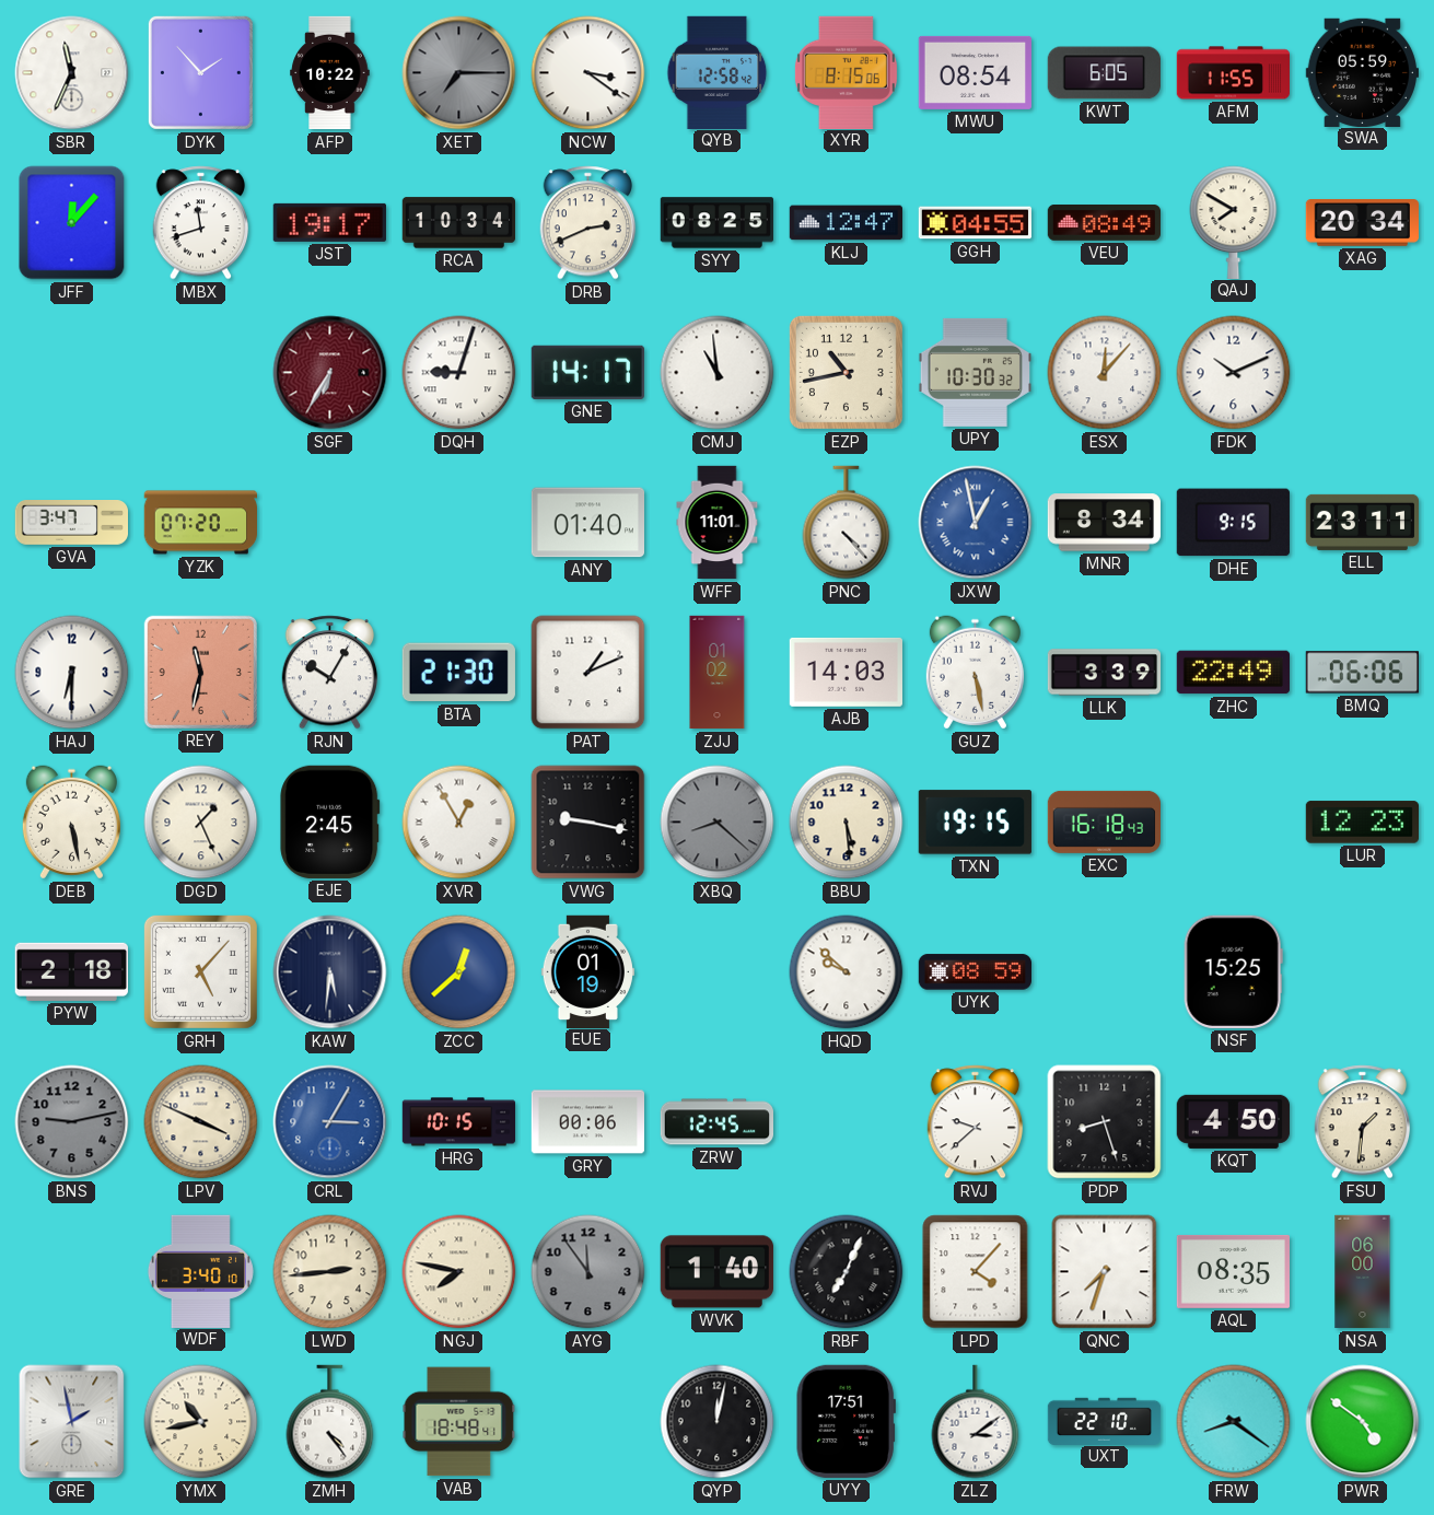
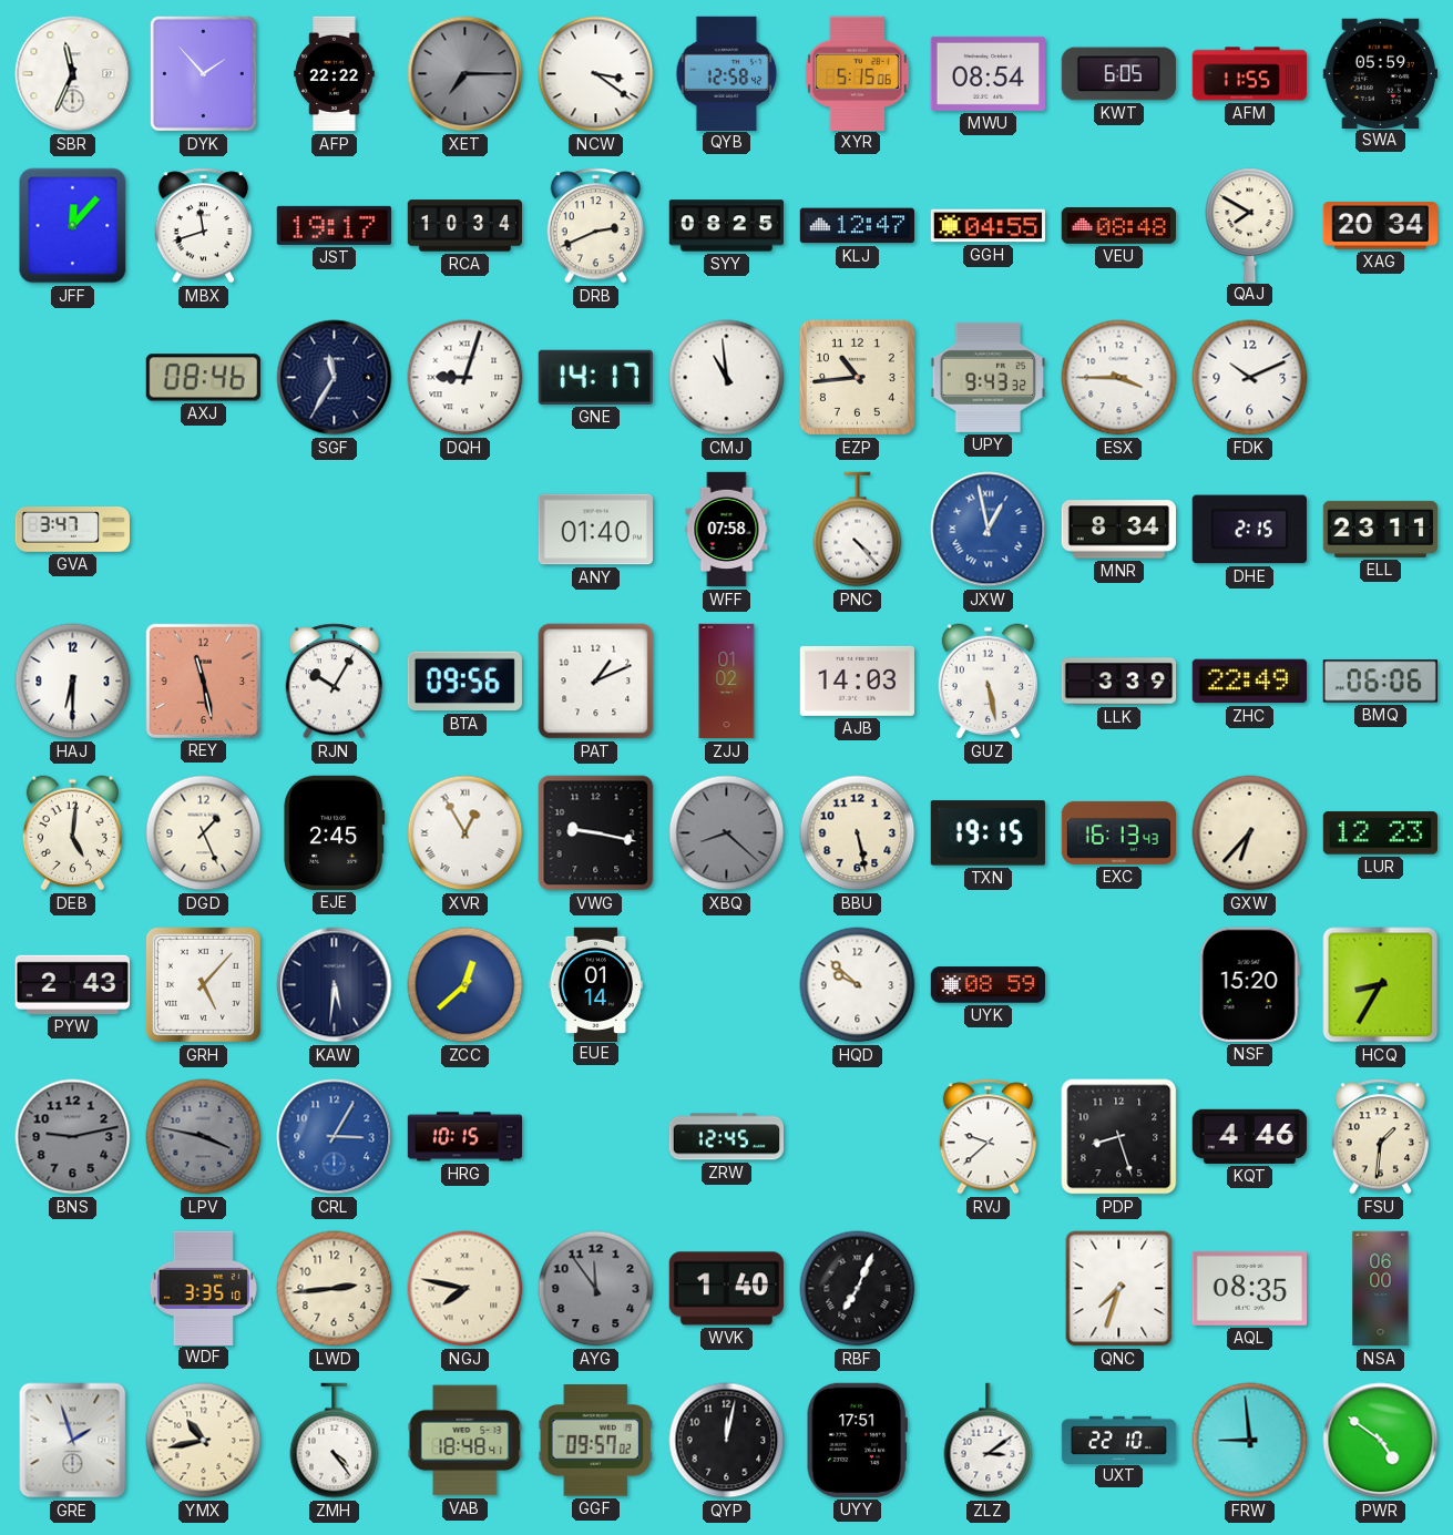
AFP: 10:22 -> 22:22 (335, 74)
XYR: 8:15 -> 5:15 (857, 73)
VEU: 08:49 -> 08:48 (1118, 226)
AXJ: none -> 08:46 (203, 378)
SGF: 6:35 -> 11:35 (335, 378)
SGF dial: burgundy -> navy (335, 378)
EZP: 10:43 -> 10:44 (857, 377)
UPY: 10:30 -> 9:43 (988, 377)
ESX: 12:07 -> 3:45 (1119, 378)
YZK: 07:20 -> none (200, 523)
WFF: 11:01 -> 07:58 (727, 530)
DHE: 9:15 -> 2:15 (1249, 530)
REY: 11:32 -> 11:28 (203, 680)
BTA: 21:30 -> 09:56 (464, 682)
DEB: 5:28 -> 5:01 (72, 833)
BBU: 5:29 -> 5:28 (858, 833)
EXC: 16:18 -> 16:13 (1118, 832)
GXW: none -> 6:37 (1250, 833)
PYW: 2:18 -> 2:43 (72, 984)
EUE: 01:19 -> 01:14 (595, 984)
NSF: 15:25 -> 15:20 (1249, 984)
HCQ: none -> 8:35 (1381, 985)
LPV: 3:49 -> 3:47 (204, 1137)
LPV dial: cream -> grey (204, 1137)
GRY: 00:06 -> none (587, 1122)
KQT: 4:50 -> 4:46 (1249, 1136)
WDF: 3:40 -> 3:35 (203, 1288)
LPD: 4:07 -> none (976, 1272)
GRE: 1:58 -> 1:57 (73, 1441)
GGF: none -> 09:57 (595, 1441)
FRW: 8:21 -> 8:59 (1250, 1441)
